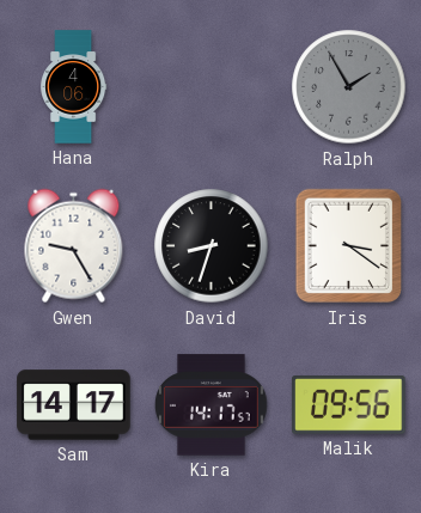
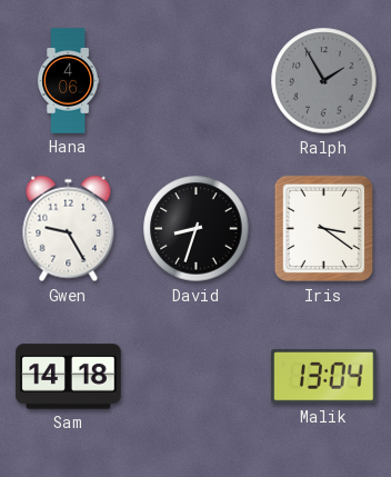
Sam: 14:17 -> 14:18 (69, 377)
Kira: 14:17 -> none (212, 405)
Malik: 09:56 -> 13:04 (324, 377)
